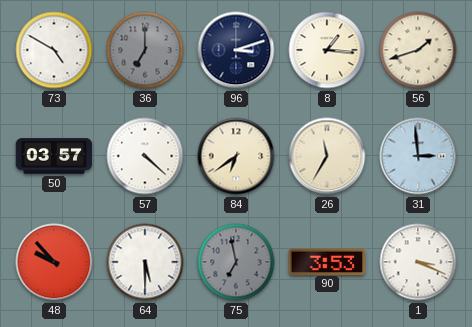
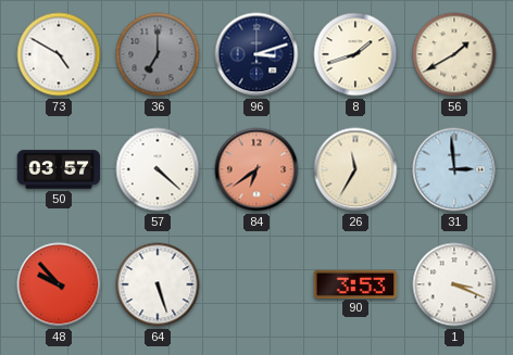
8: 1:16 -> 1:42 (355, 54)
56: 1:42 -> 1:40 (454, 54)
84 dial: cream -> salmon (256, 169)
64: 5:30 -> 5:27 (158, 284)
75: 6:58 -> none (236, 262)
